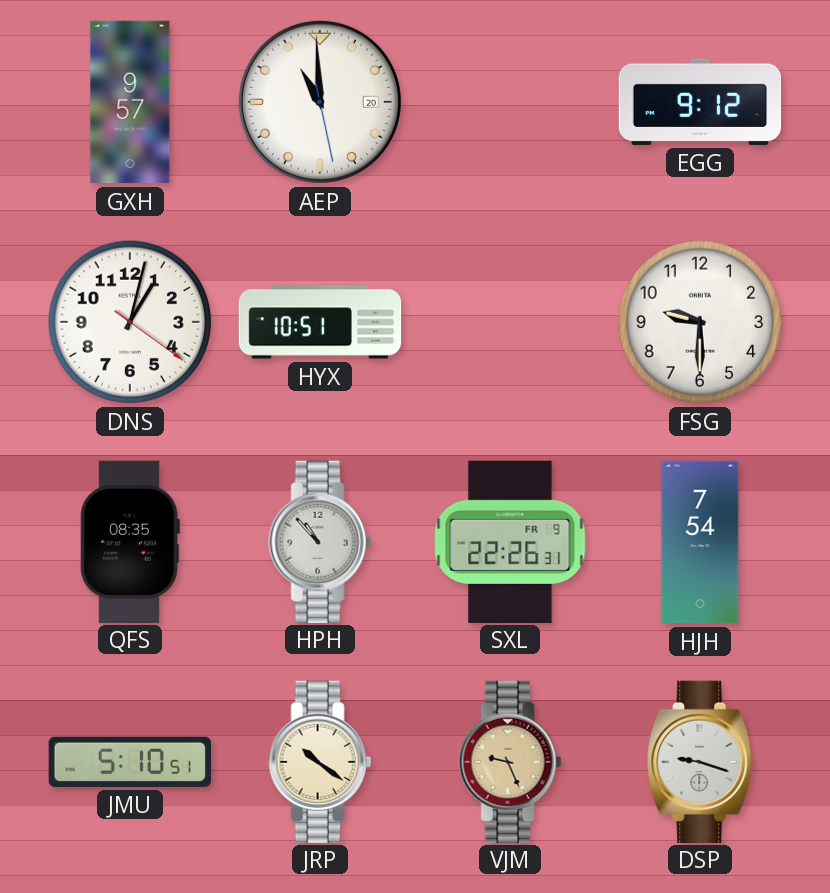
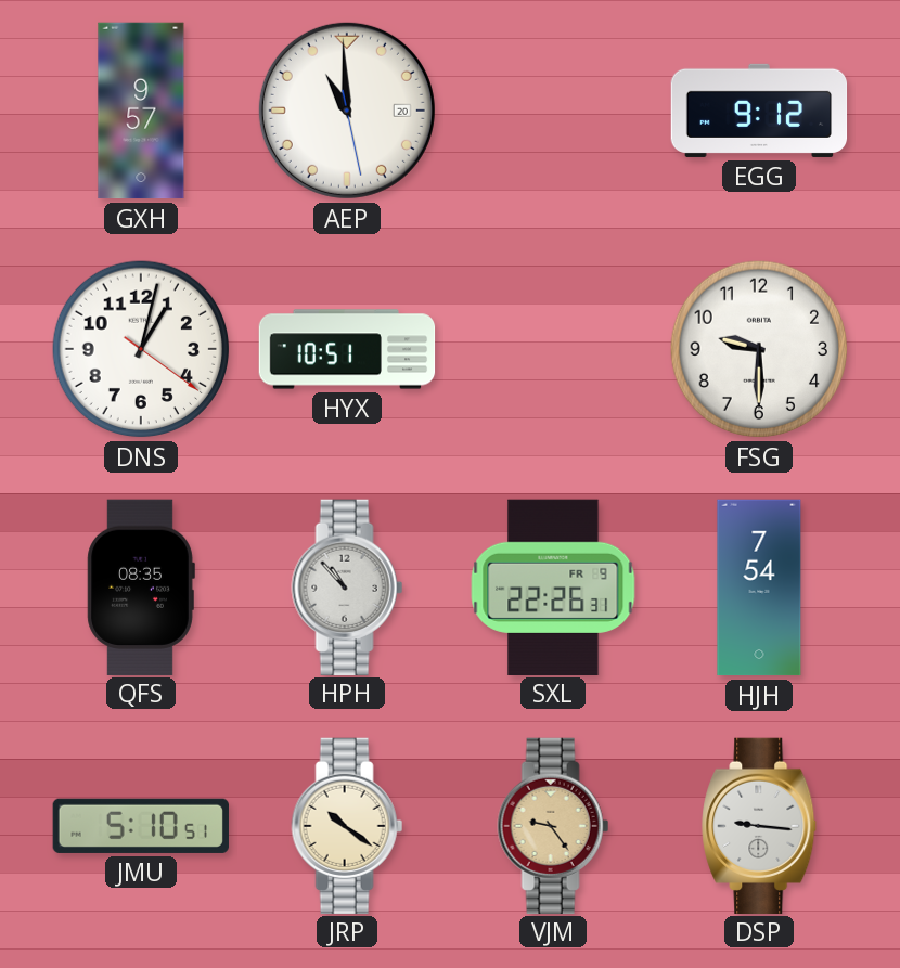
VJM: 9:26 -> 9:24 (553, 825)
DSP: 9:18 -> 9:16 (760, 825)
